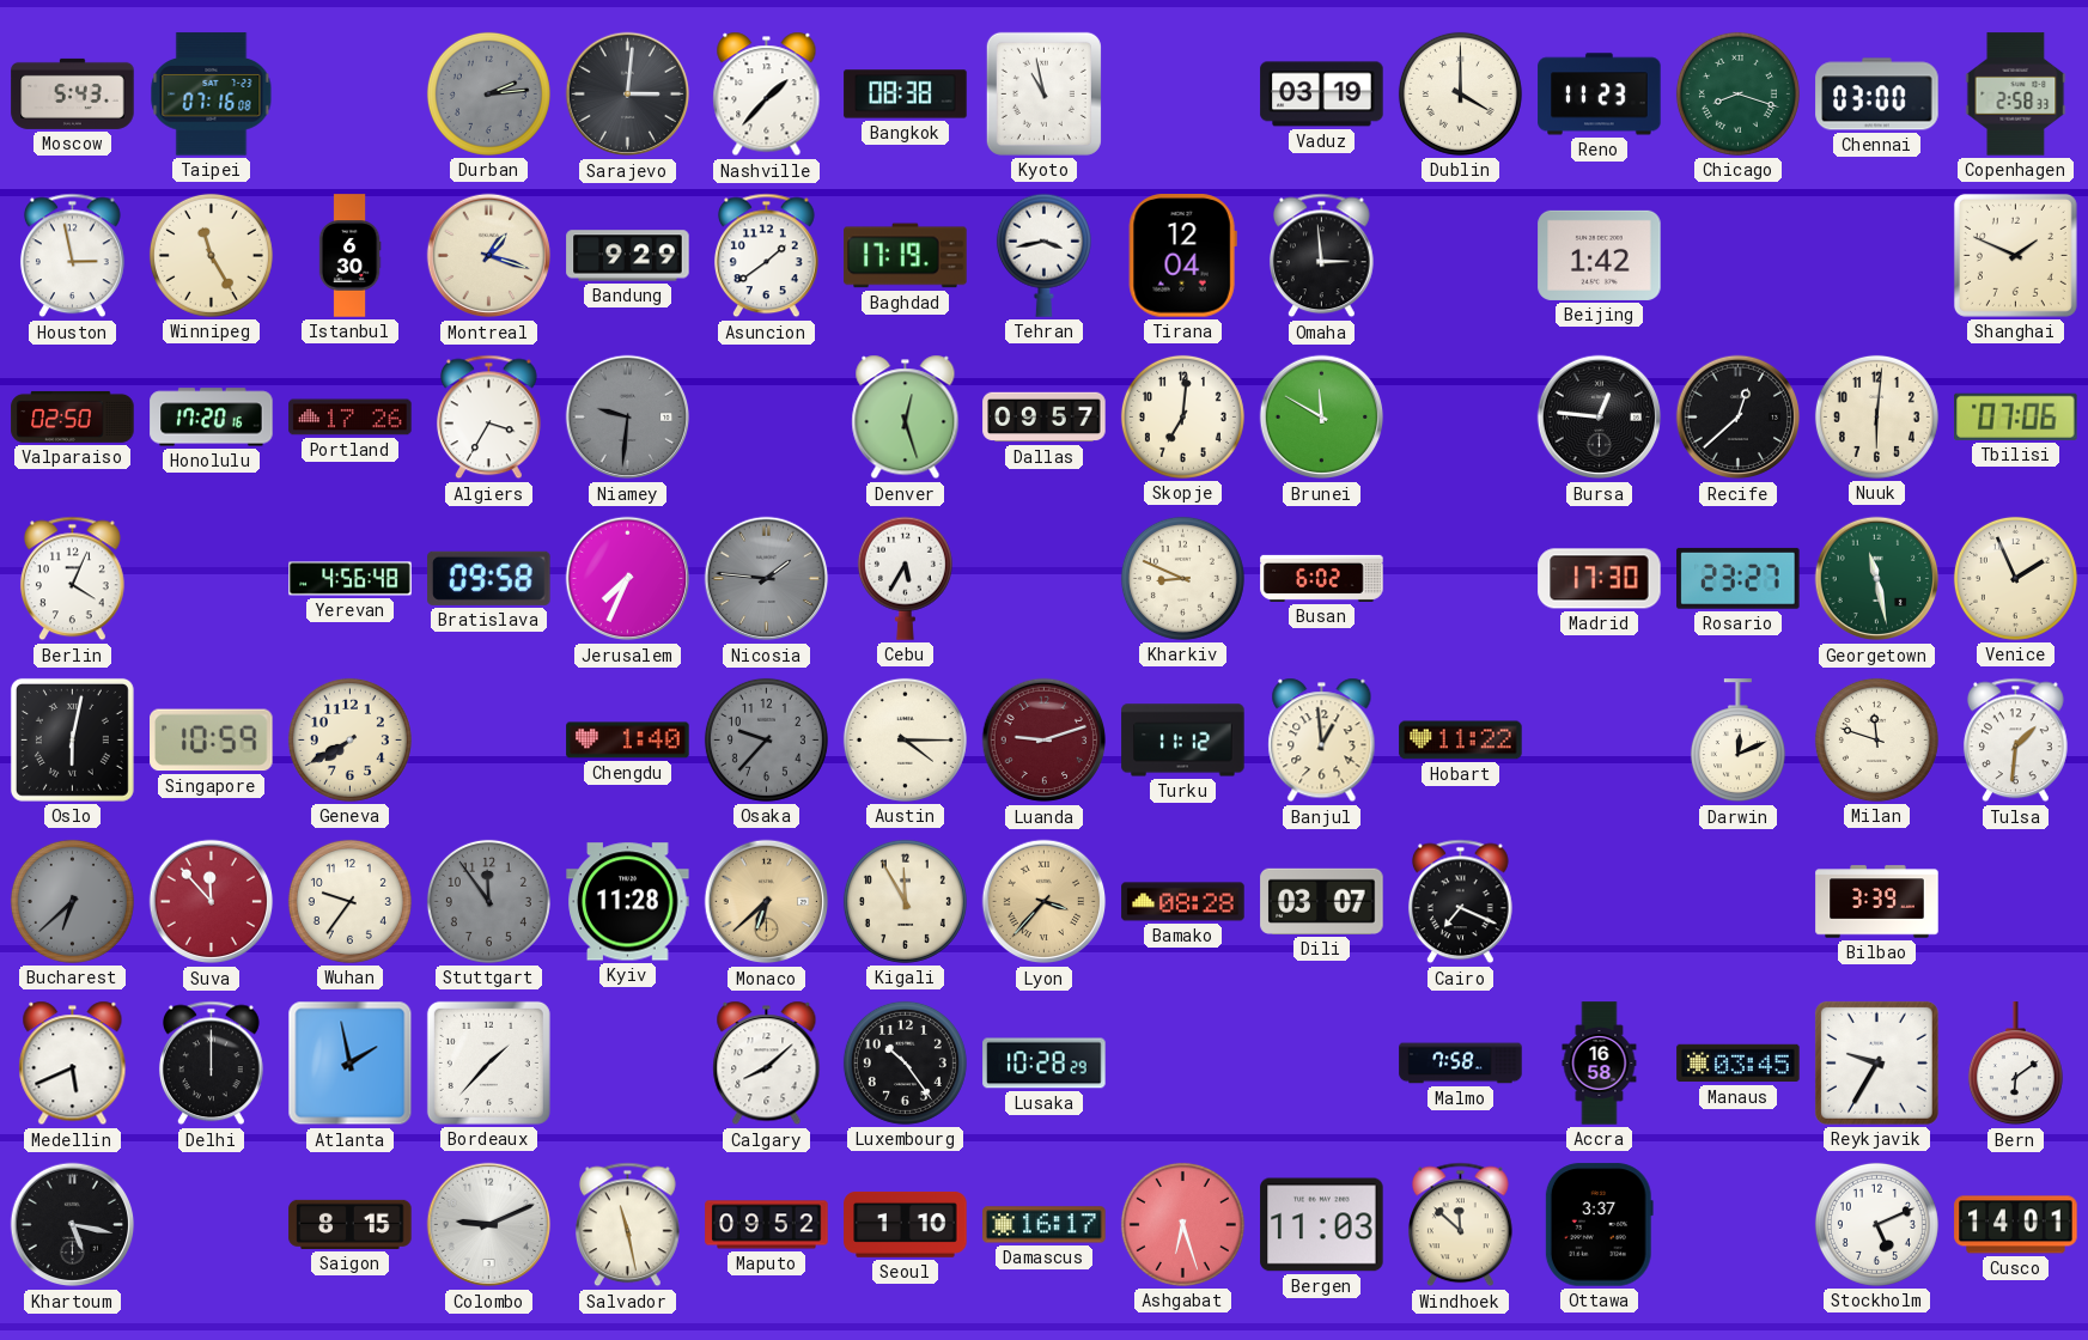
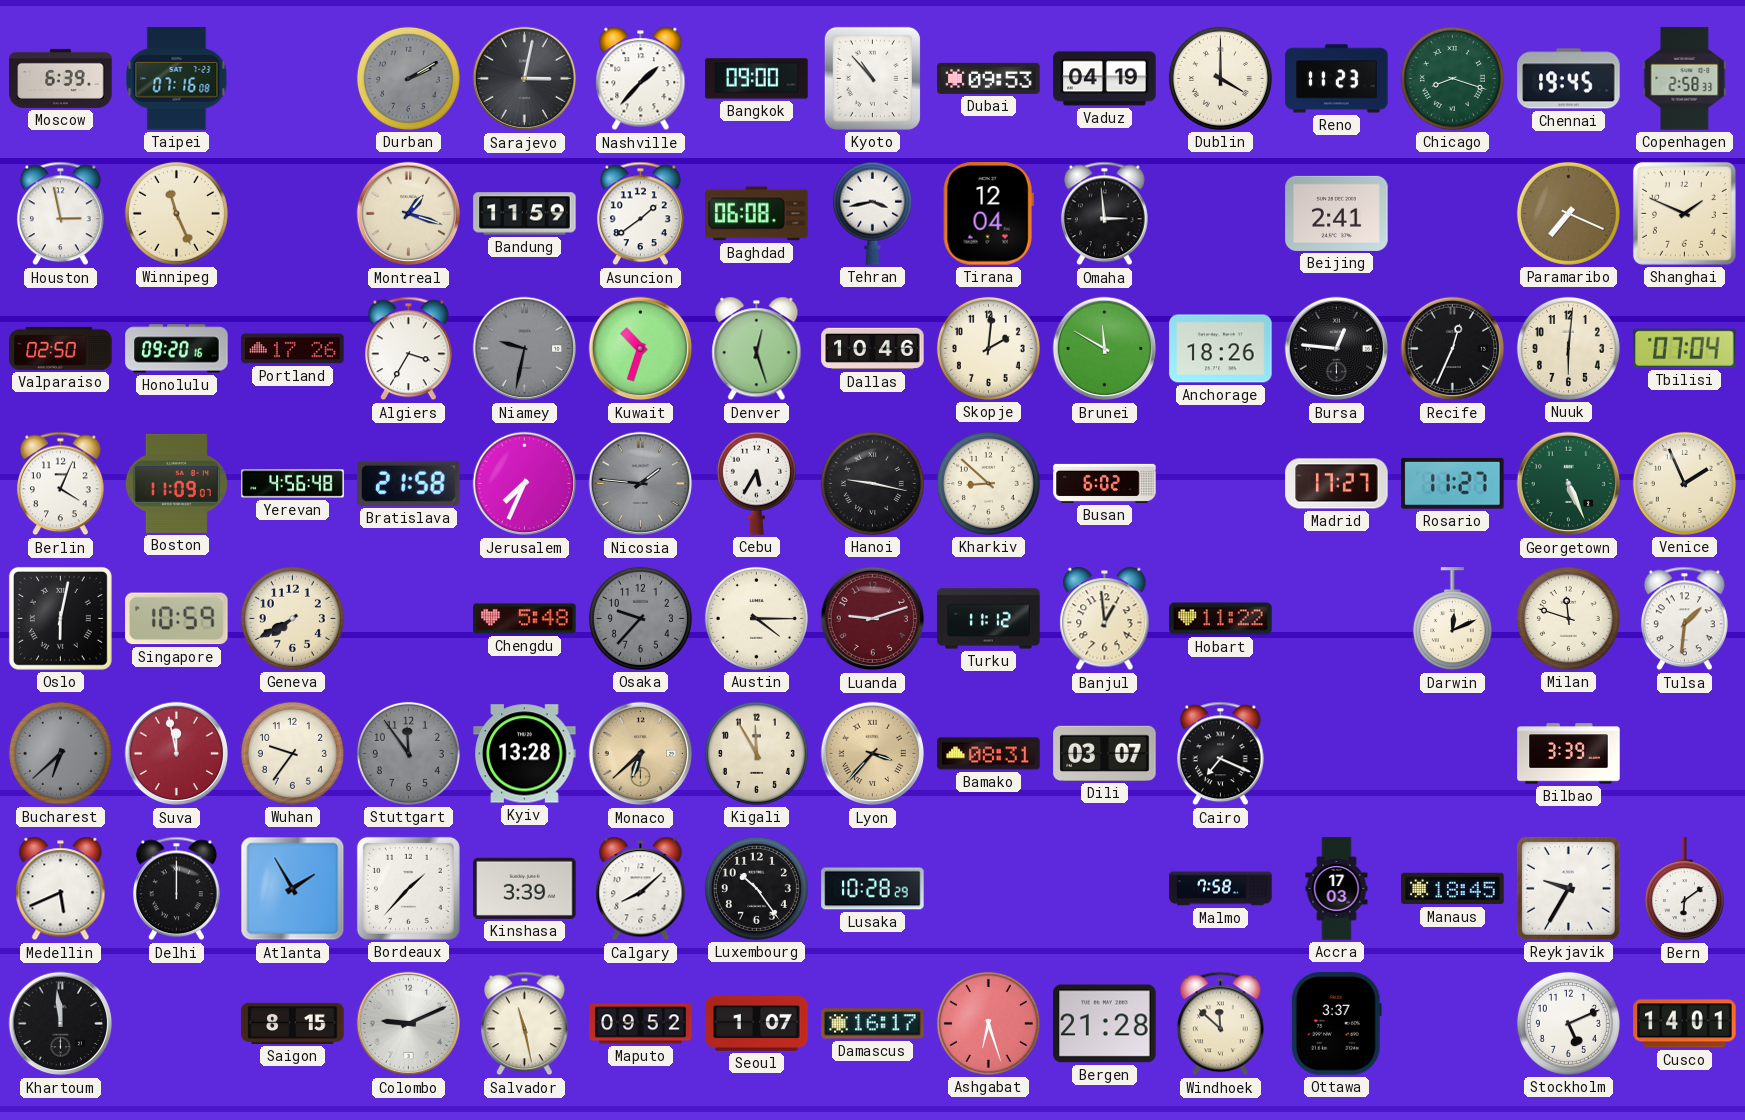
Moscow: 5:43 -> 6:39 (61, 78)
Durban: 2:14 -> 2:10 (408, 78)
Sarajevo: 3:01 -> 3:02 (525, 79)
Bangkok: 08:38 -> 09:00 (757, 79)
Kyoto: 10:58 -> 10:53 (872, 78)
Dubai: none -> 09:53 (989, 78)
Vaduz: 03:19 -> 04:19 (1105, 79)
Chennai: 03:00 -> 19:45 (1569, 79)
Winnipeg: 11:25 -> 11:26 (176, 213)
Istanbul: 6:30 -> none (349, 256)
Bandung: 9:29 -> 11:59 (525, 214)
Baghdad: 17:19 -> 06:08 (757, 214)
Beijing: 1:42 -> 2:41 (1337, 213)
Paramaribo: none -> 7:19 (1568, 213)
Honolulu: 17:20 -> 09:20 (177, 349)
Niamey: 9:31 -> 9:32 (525, 349)
Kuwait: none -> 10:33 (641, 349)
Dallas: 09:57 -> 10:46 (873, 349)
Skopje: 7:01 -> 2:01 (988, 348)
Anchorage: none -> 18:26 (1221, 349)
Recife: 12:38 -> 12:34 (1453, 349)
Tbilisi: 07:06 -> 07:04 (1685, 348)
Boston: none -> 11:09 (176, 483)
Bratislava: 09:58 -> 21:58 (409, 483)
Hanoi: none -> 9:17 (872, 483)
Kharkiv: 8:49 -> 8:52 (988, 483)
Madrid: 17:30 -> 17:27 (1337, 484)
Rosario: 23:27 -> 11:27 (1453, 483)
Georgetown: 11:28 -> 5:26 (1569, 484)
Chengdu: 1:40 -> 5:48 (525, 619)
Suva: 11:53 -> 11:58 (177, 754)
Kyiv: 11:28 -> 13:28 (525, 754)
Bamako: 08:28 -> 08:31 (989, 754)
Atlanta: 1:58 -> 1:55 (293, 889)
Kinshasa: none -> 3:39 (525, 888)
Accra: 16:58 -> 17:03 (1337, 889)
Manaus: 03:45 -> 18:45 (1453, 889)
Khartoum: 5:17 -> 11:59 (61, 1024)
Seoul: 1:10 -> 1:07 (757, 1024)
Bergen: 11:03 -> 21:28 (1105, 1024)
